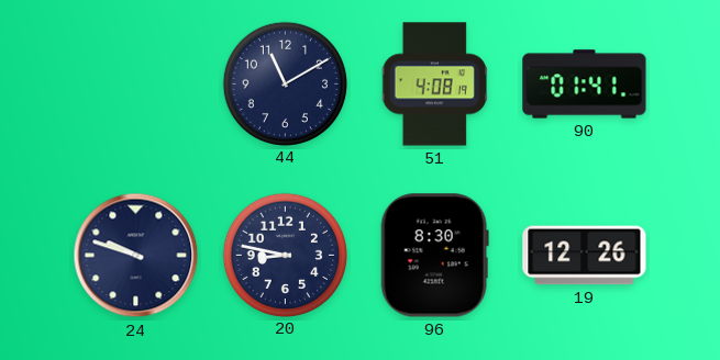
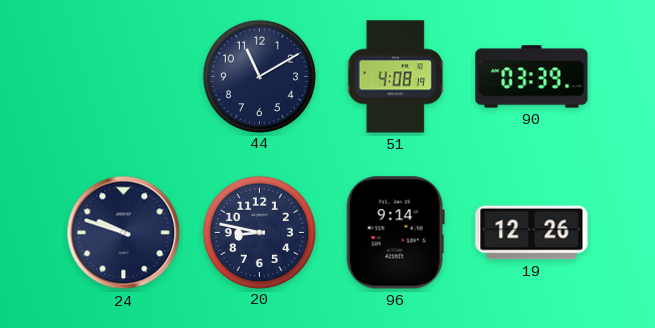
90: 01:41 -> 03:39 (532, 77)
96: 8:30 -> 9:14 (395, 233)
